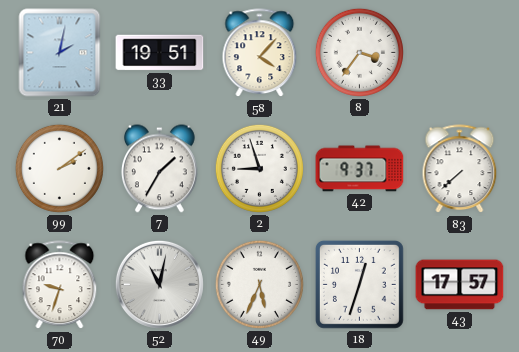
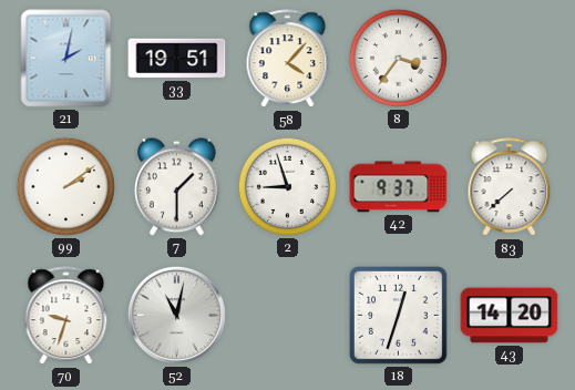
7: 1:35 -> 1:30 (177, 187)
49: 5:34 -> none (259, 284)
43: 17:57 -> 14:20 (510, 316)
